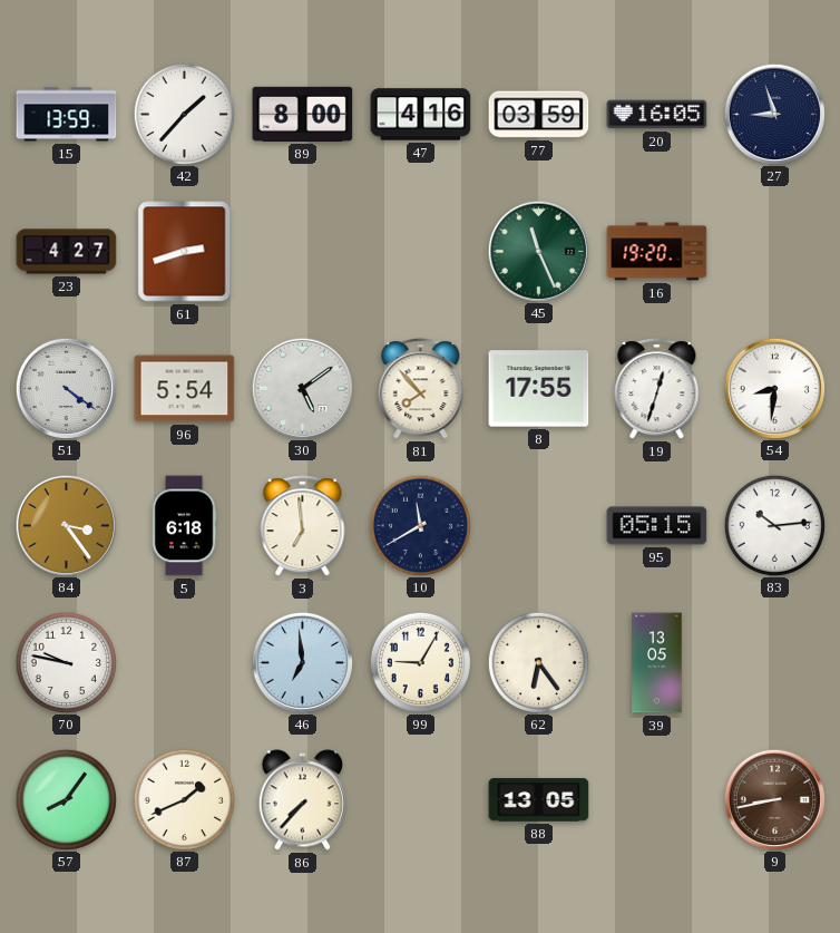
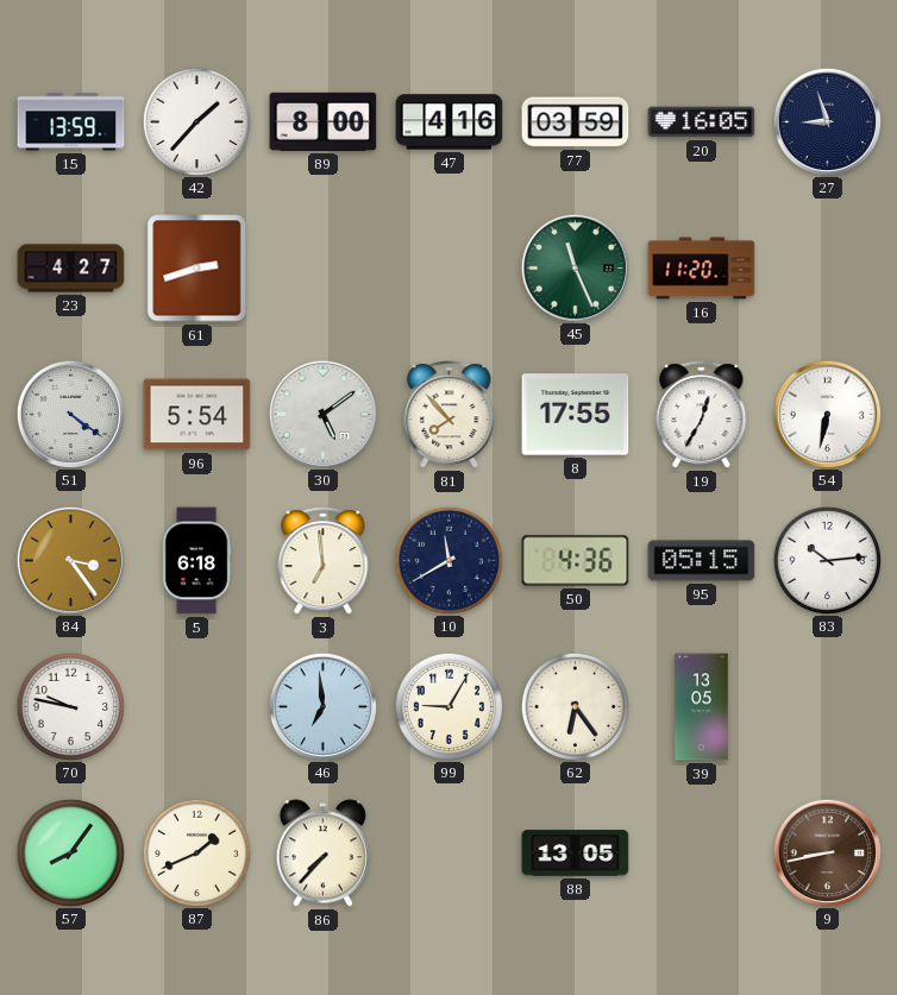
16: 19:20 -> 11:20 (702, 269)
19: 12:33 -> 12:35 (702, 415)
54: 8:31 -> 6:32 (827, 414)
50: none -> 4:36 (576, 561)
